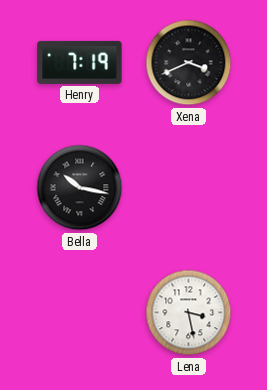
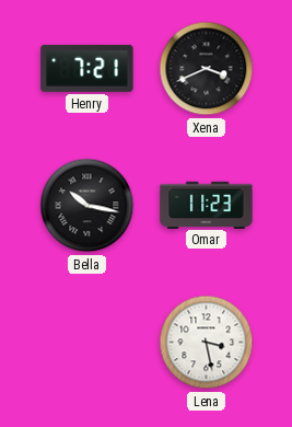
Henry: 7:19 -> 7:21 (87, 68)
Omar: none -> 11:23 (207, 205)
